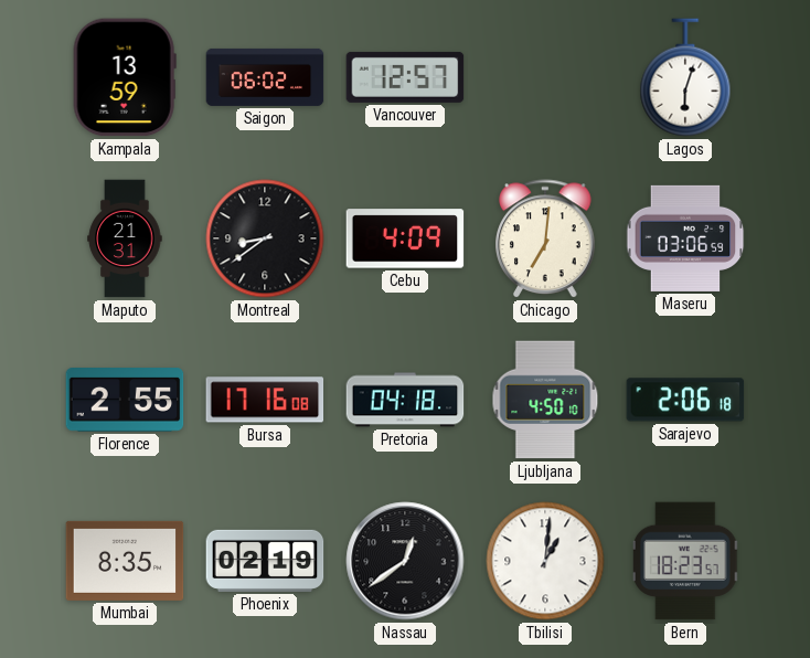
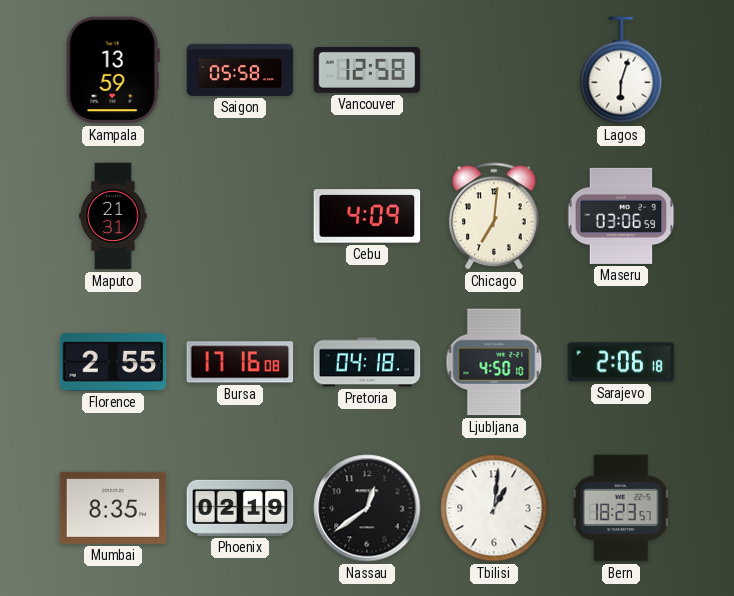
Saigon: 06:02 -> 05:58 (240, 70)
Vancouver: 12:57 -> 12:58 (367, 70)
Montreal: 8:39 -> none (265, 238)
